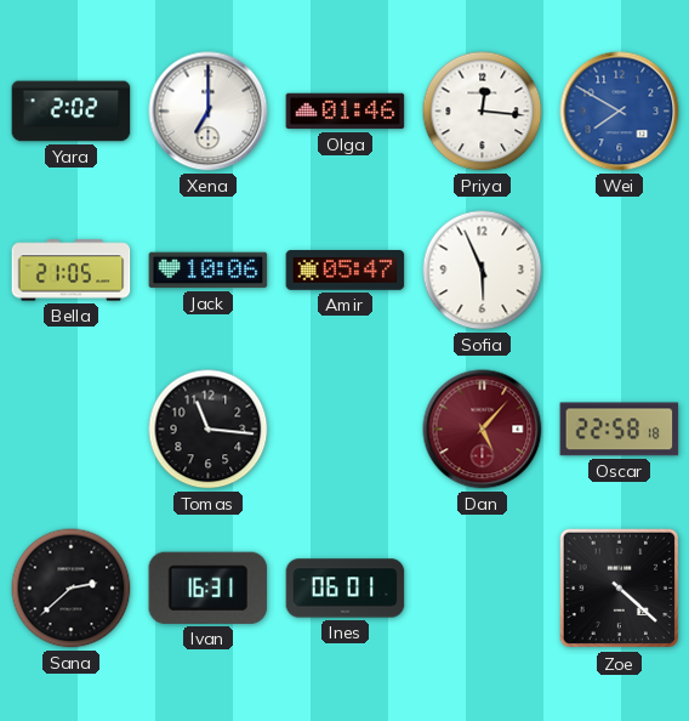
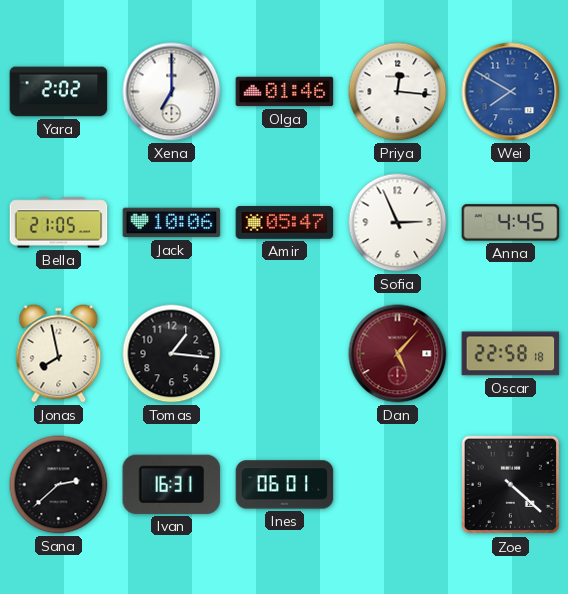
Sofia: 5:56 -> 2:56 (398, 223)
Anna: none -> 4:45 (511, 223)
Jonas: none -> 7:58 (59, 354)
Tomas: 11:16 -> 1:16 (172, 354)
